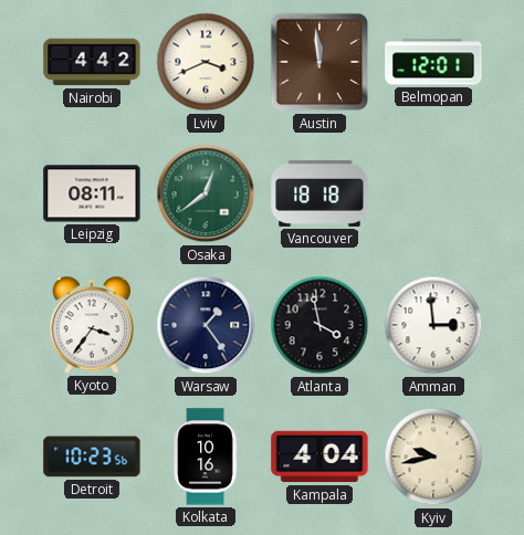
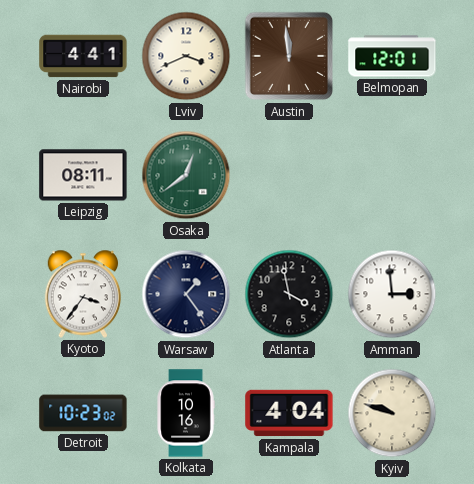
Nairobi: 4:42 -> 4:41 (83, 56)
Vancouver: 18:18 -> none (319, 193)
Detroit: 10:23:56 -> 10:23:02 (83, 413)
Kyiv: 9:43 -> 9:48 (392, 413)
